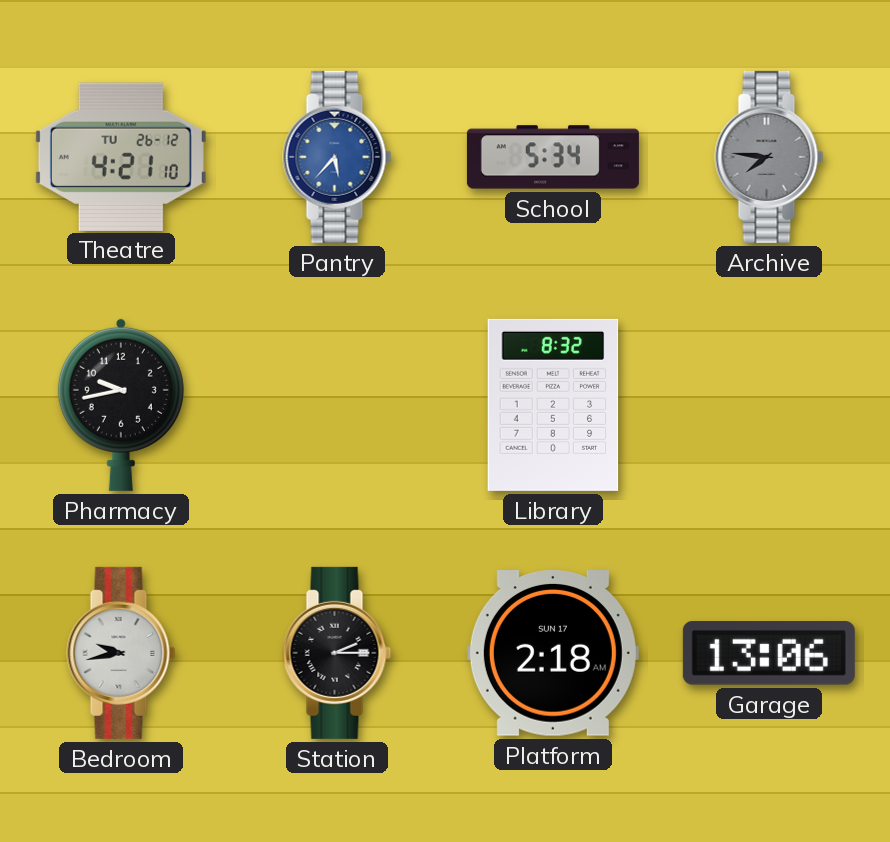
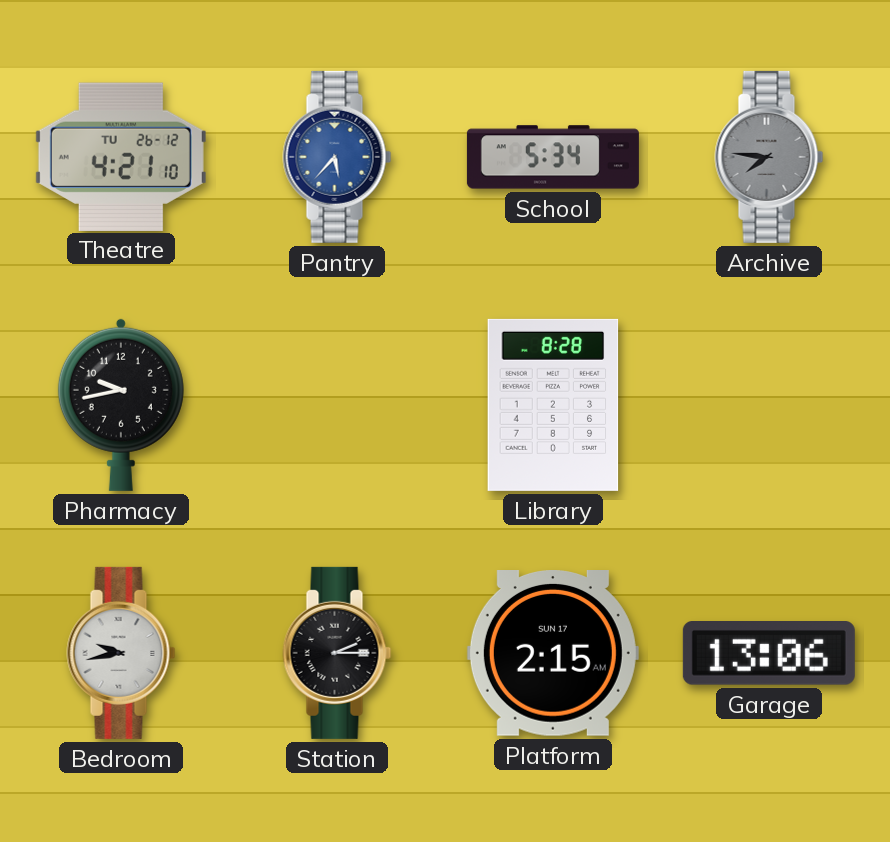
Library: 8:32 -> 8:28 (553, 405)
Platform: 2:18 -> 2:15 (553, 654)
